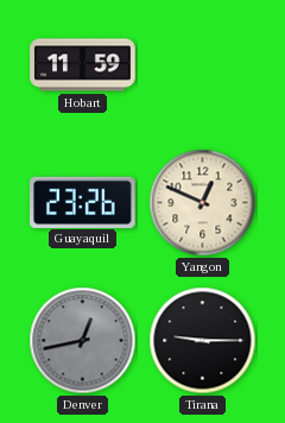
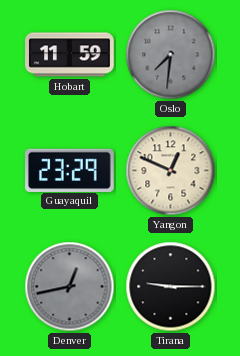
Oslo: none -> 7:31 (171, 55)
Guayaquil: 23:26 -> 23:29 (70, 170)
